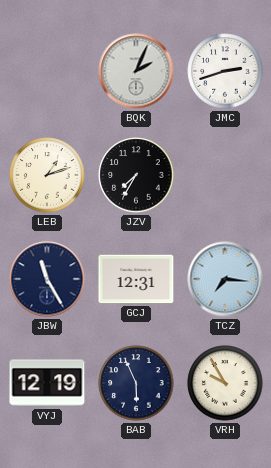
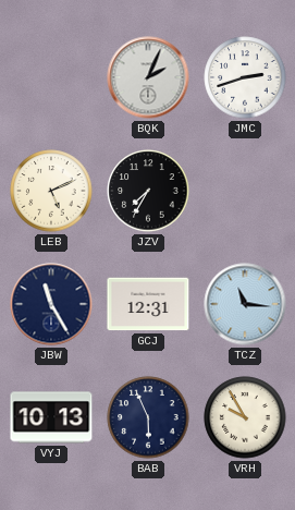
LEB: 1:12 -> 5:11 (51, 191)
TCZ: 7:16 -> 11:16 (245, 304)
VYJ: 12:19 -> 10:13 (51, 417)
